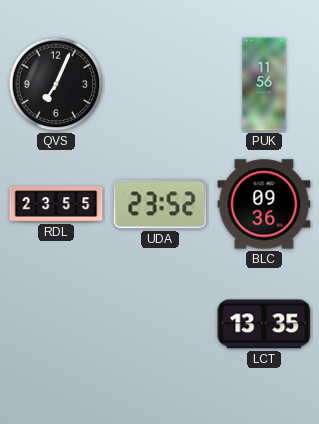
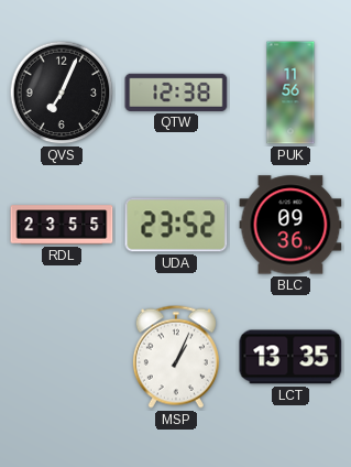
QTW: none -> 12:38 (176, 93)
MSP: none -> 1:04 (176, 357)
